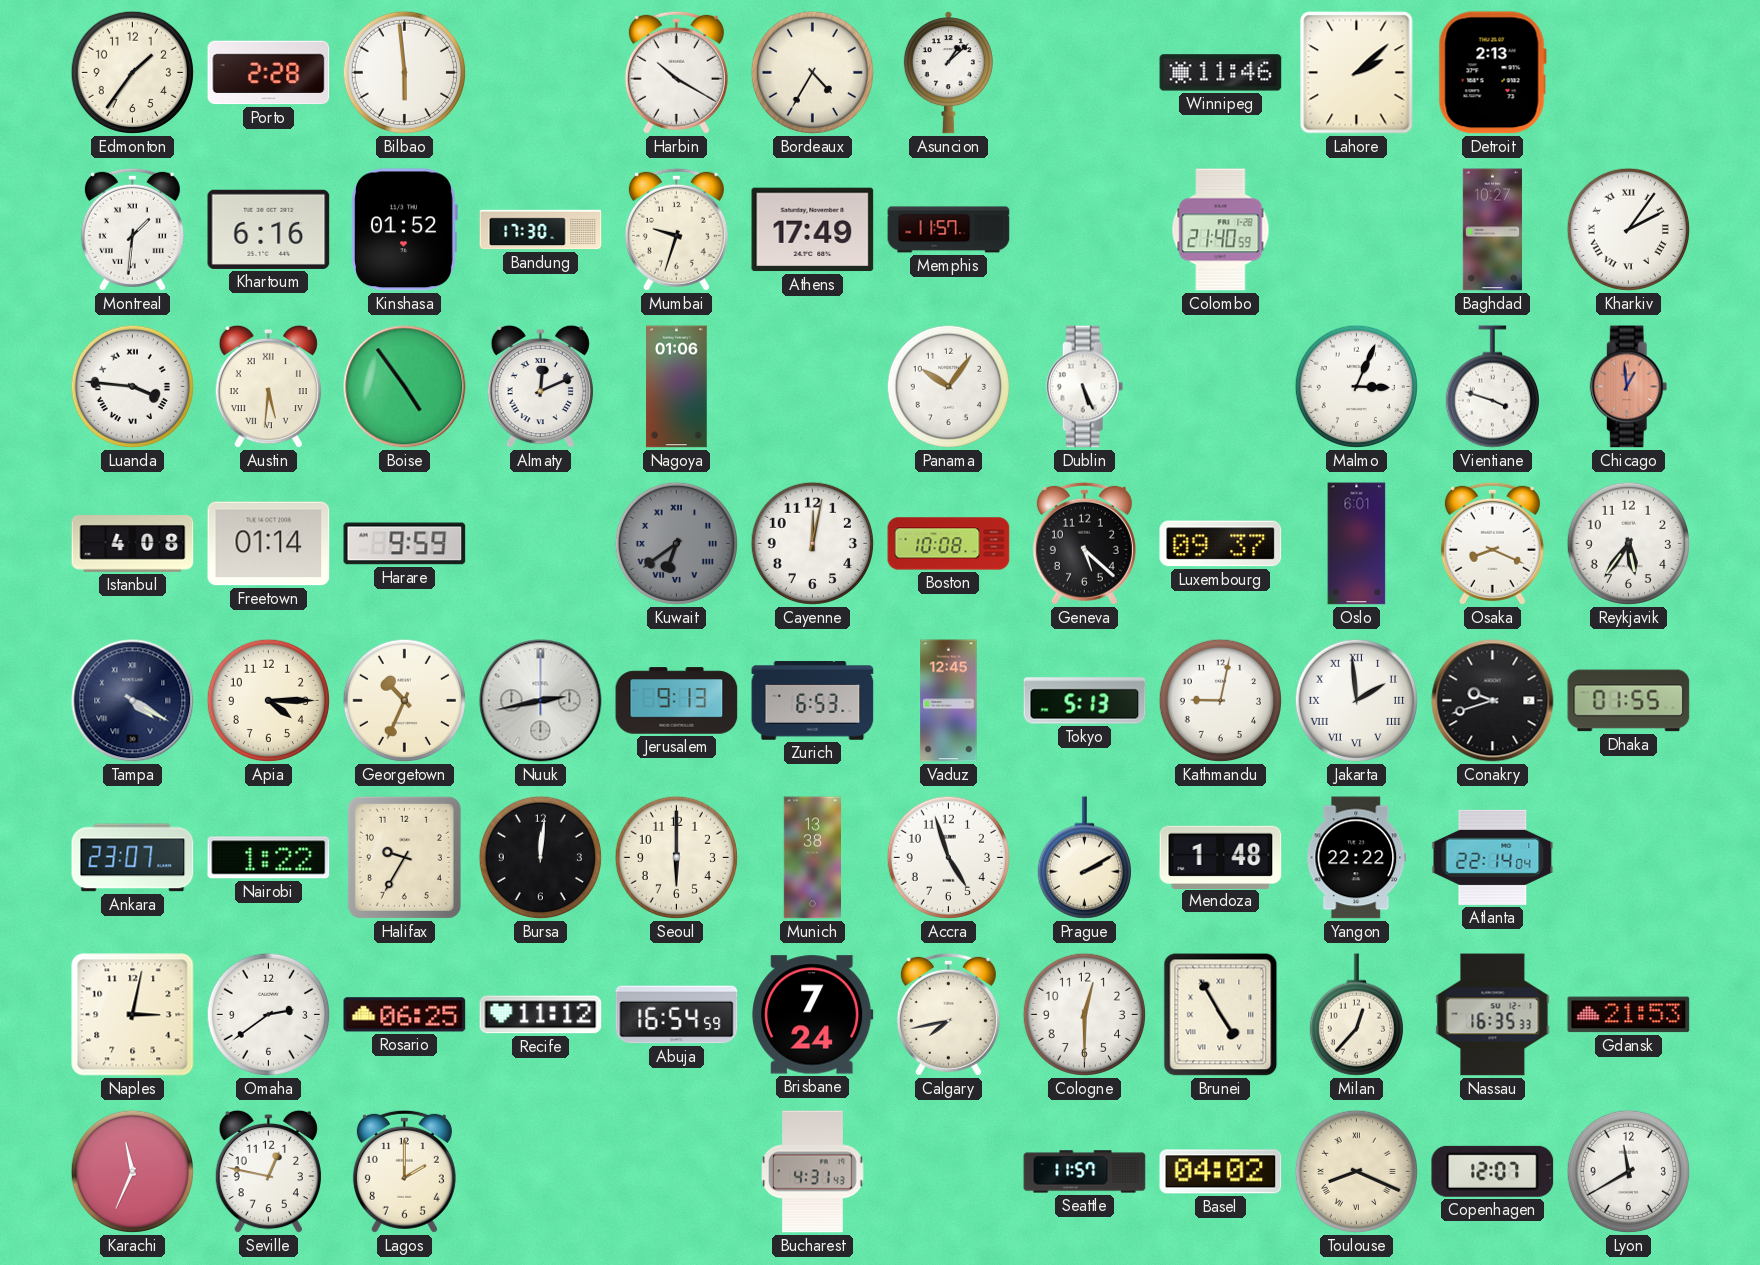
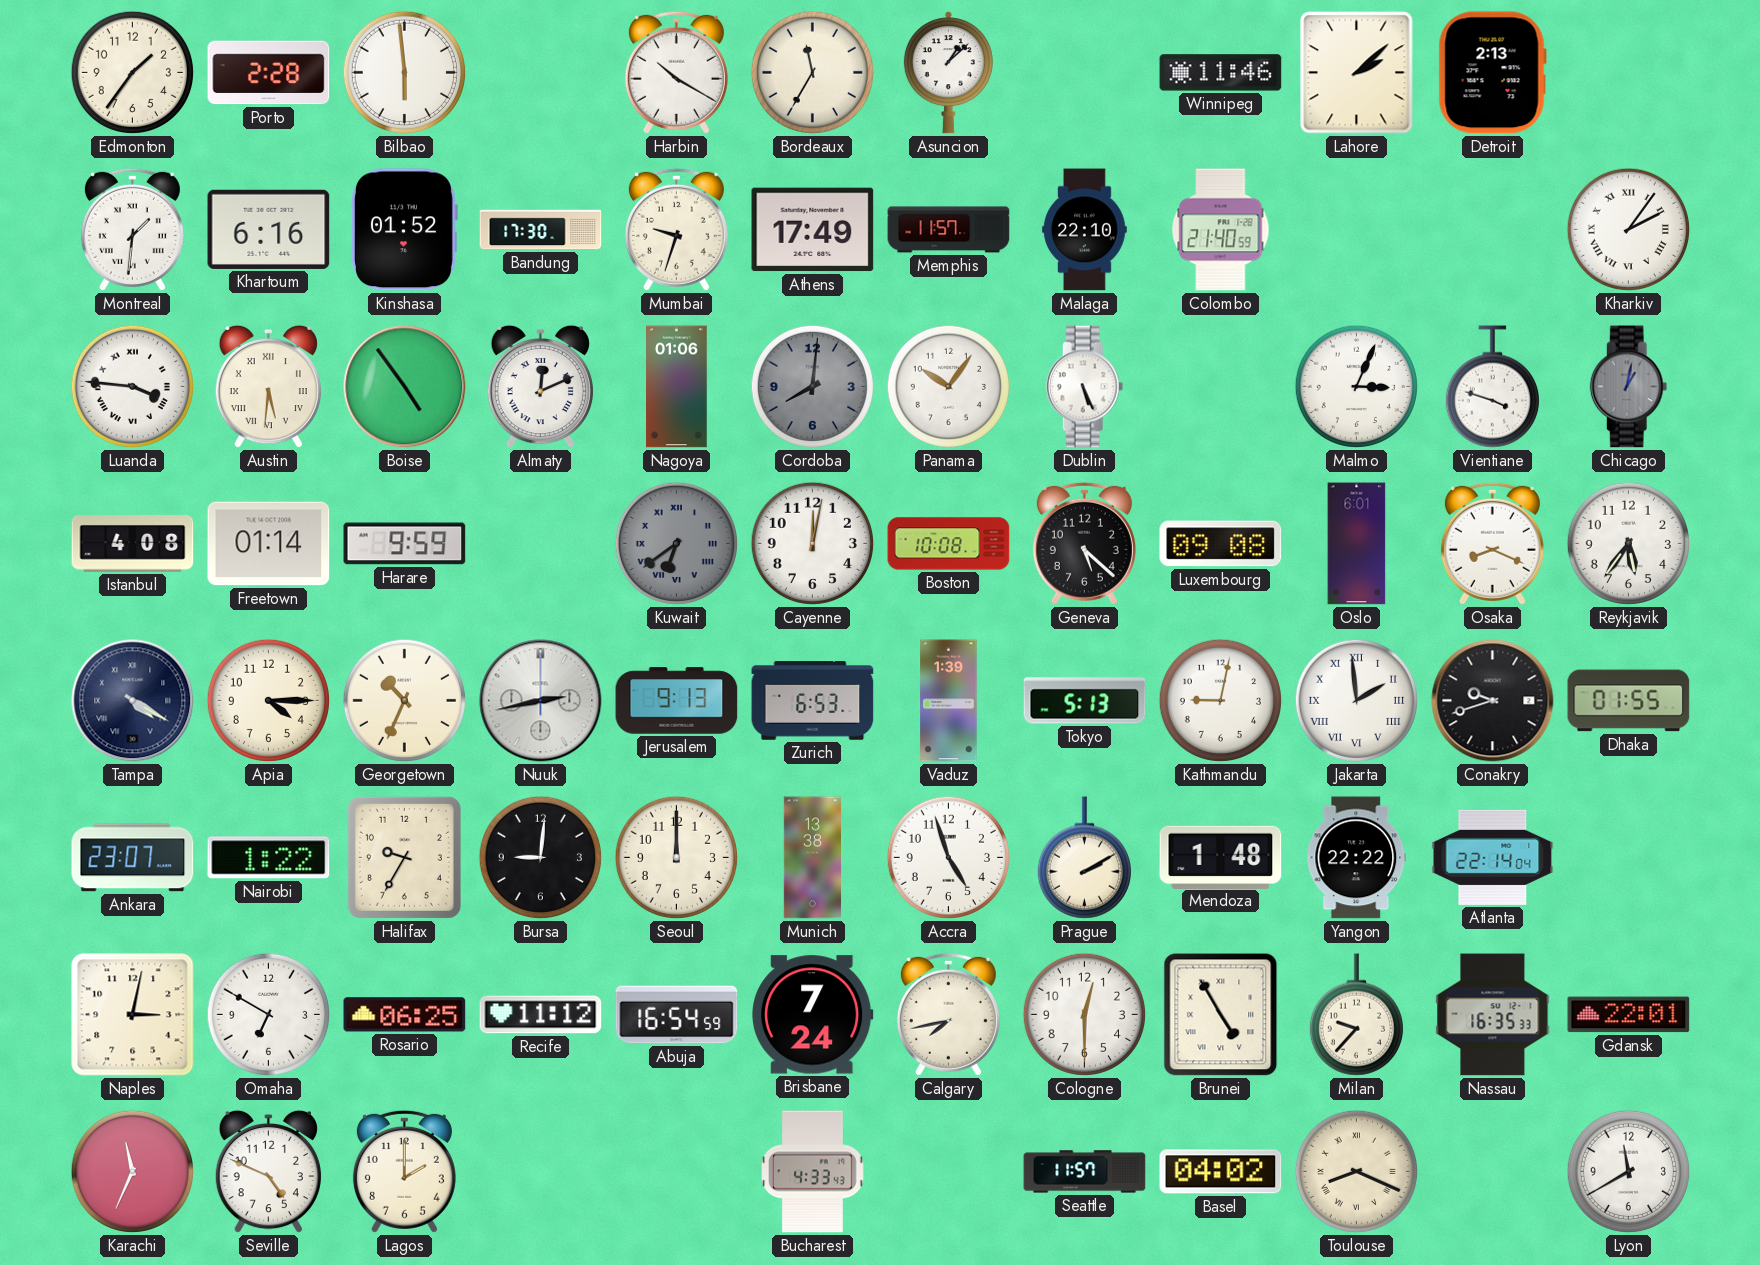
Bordeaux: 4:35 -> 11:35 (812, 72)
Malaga: none -> 22:10 (1085, 230)
Baghdad: 10:27 -> none (1492, 230)
Cordoba: none -> 8:01 (812, 386)
Chicago: 12:59 -> 1:02 (1629, 387)
Chicago dial: salmon -> grey (1629, 387)
Luxembourg: 09:37 -> 09:08 (1221, 544)
Vaduz: 12:45 -> 1:39 (949, 701)
Bursa: 12:01 -> 9:01 (540, 857)
Seoul: 6:00 -> 12:00 (676, 857)
Omaha: 2:39 -> 6:50 (268, 1014)
Milan: 12:37 -> 9:37 (1356, 1015)
Gdansk: 21:53 -> 22:01 (1629, 1015)
Seville: 12:47 -> 4:49 (268, 1172)
Bucharest: 4:31 -> 4:33 (813, 1172)
Copenhagen: 12:07 -> none (1493, 1171)
